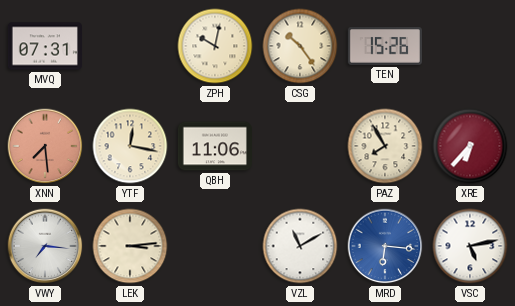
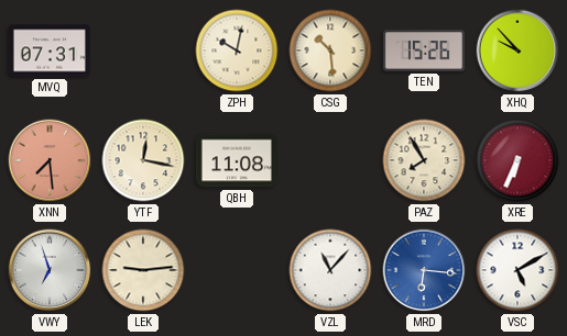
CSG: 10:24 -> 10:29 (330, 51)
XHQ: none -> 9:53 (517, 51)
QBH: 11:06 -> 11:08 (237, 160)
XRE: 6:37 -> 6:34 (517, 160)
VWY: 7:16 -> 6:57 (50, 270)
LEK: 3:14 -> 9:14 (143, 270)
VZL: 11:10 -> 11:07 (330, 270)
VSC: 5:13 -> 5:10 (517, 270)
